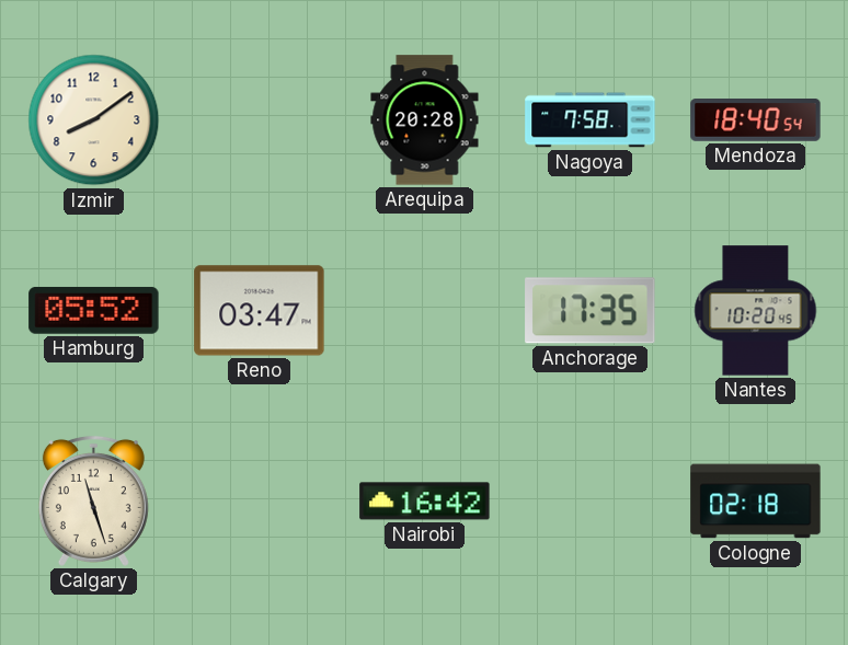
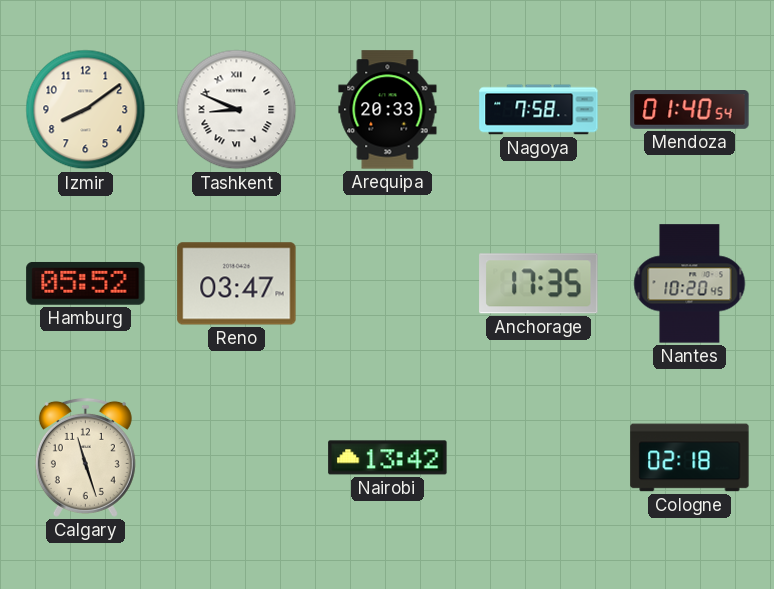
Tashkent: none -> 8:49 (237, 110)
Arequipa: 20:28 -> 20:33 (388, 110)
Mendoza: 18:40 -> 01:40 (690, 110)
Nairobi: 16:42 -> 13:42 (388, 458)
